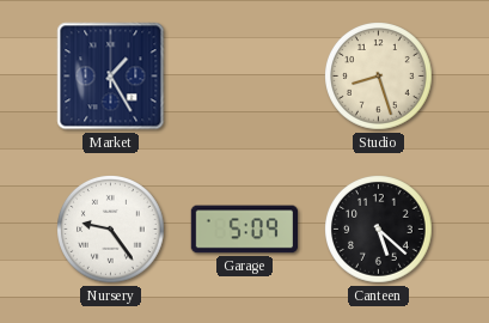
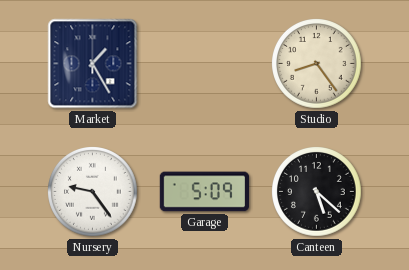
Studio: 8:27 -> 8:24 (317, 64)
